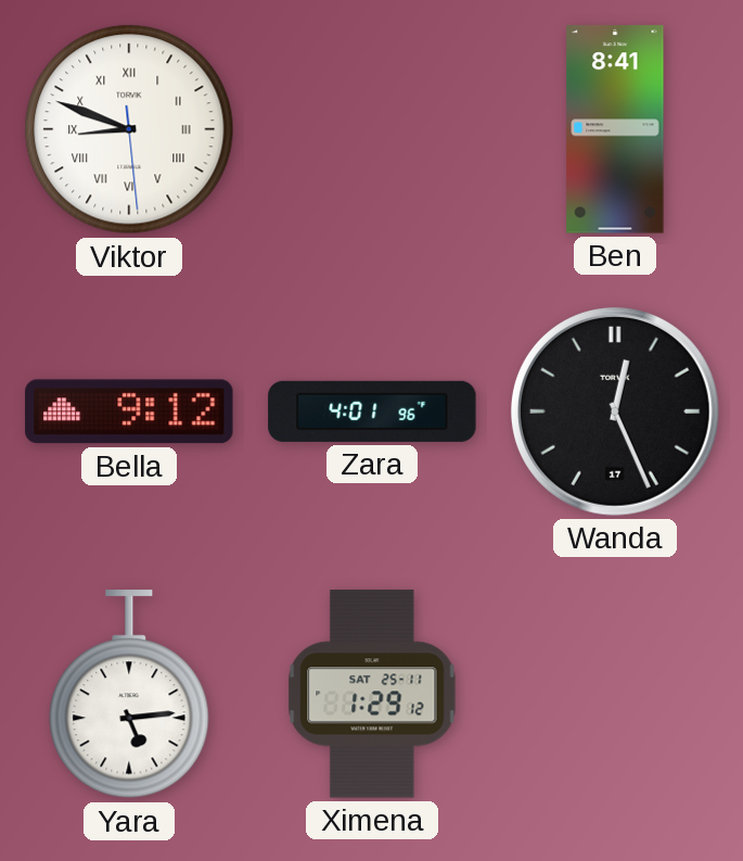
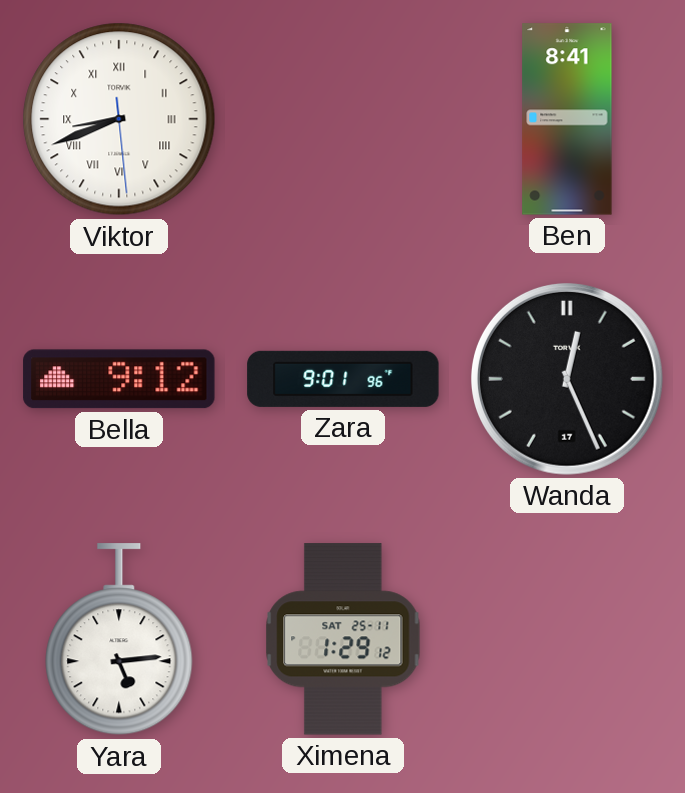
Viktor: 8:48 -> 8:41 (119, 119)
Zara: 4:01 -> 9:01 (343, 379)
